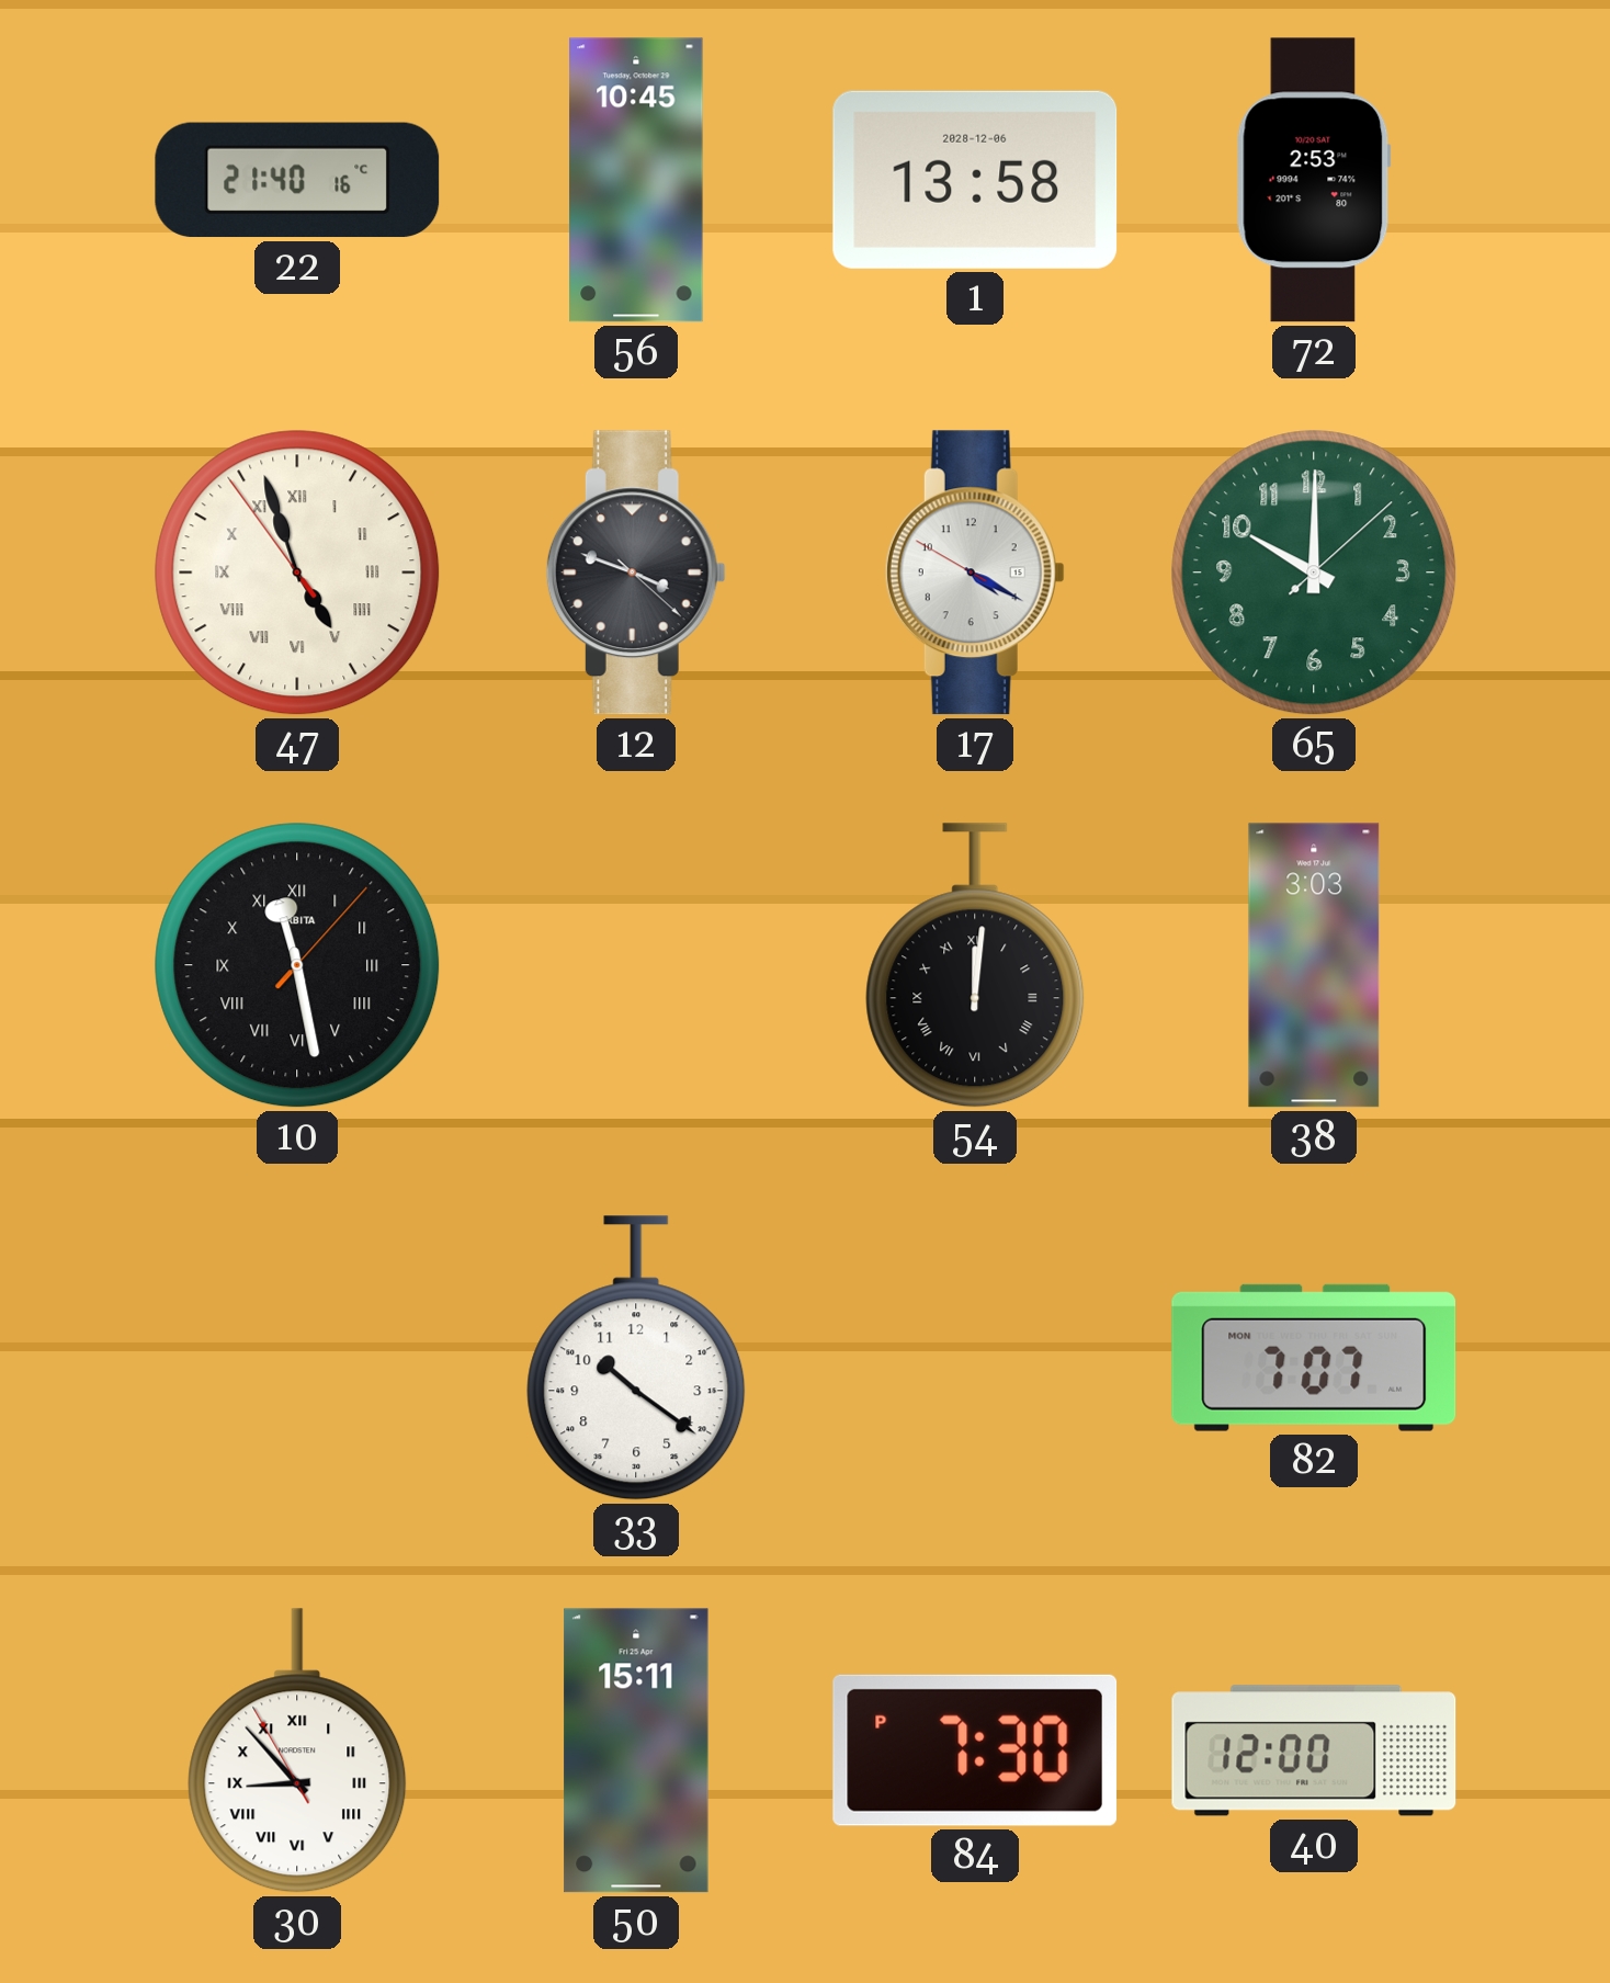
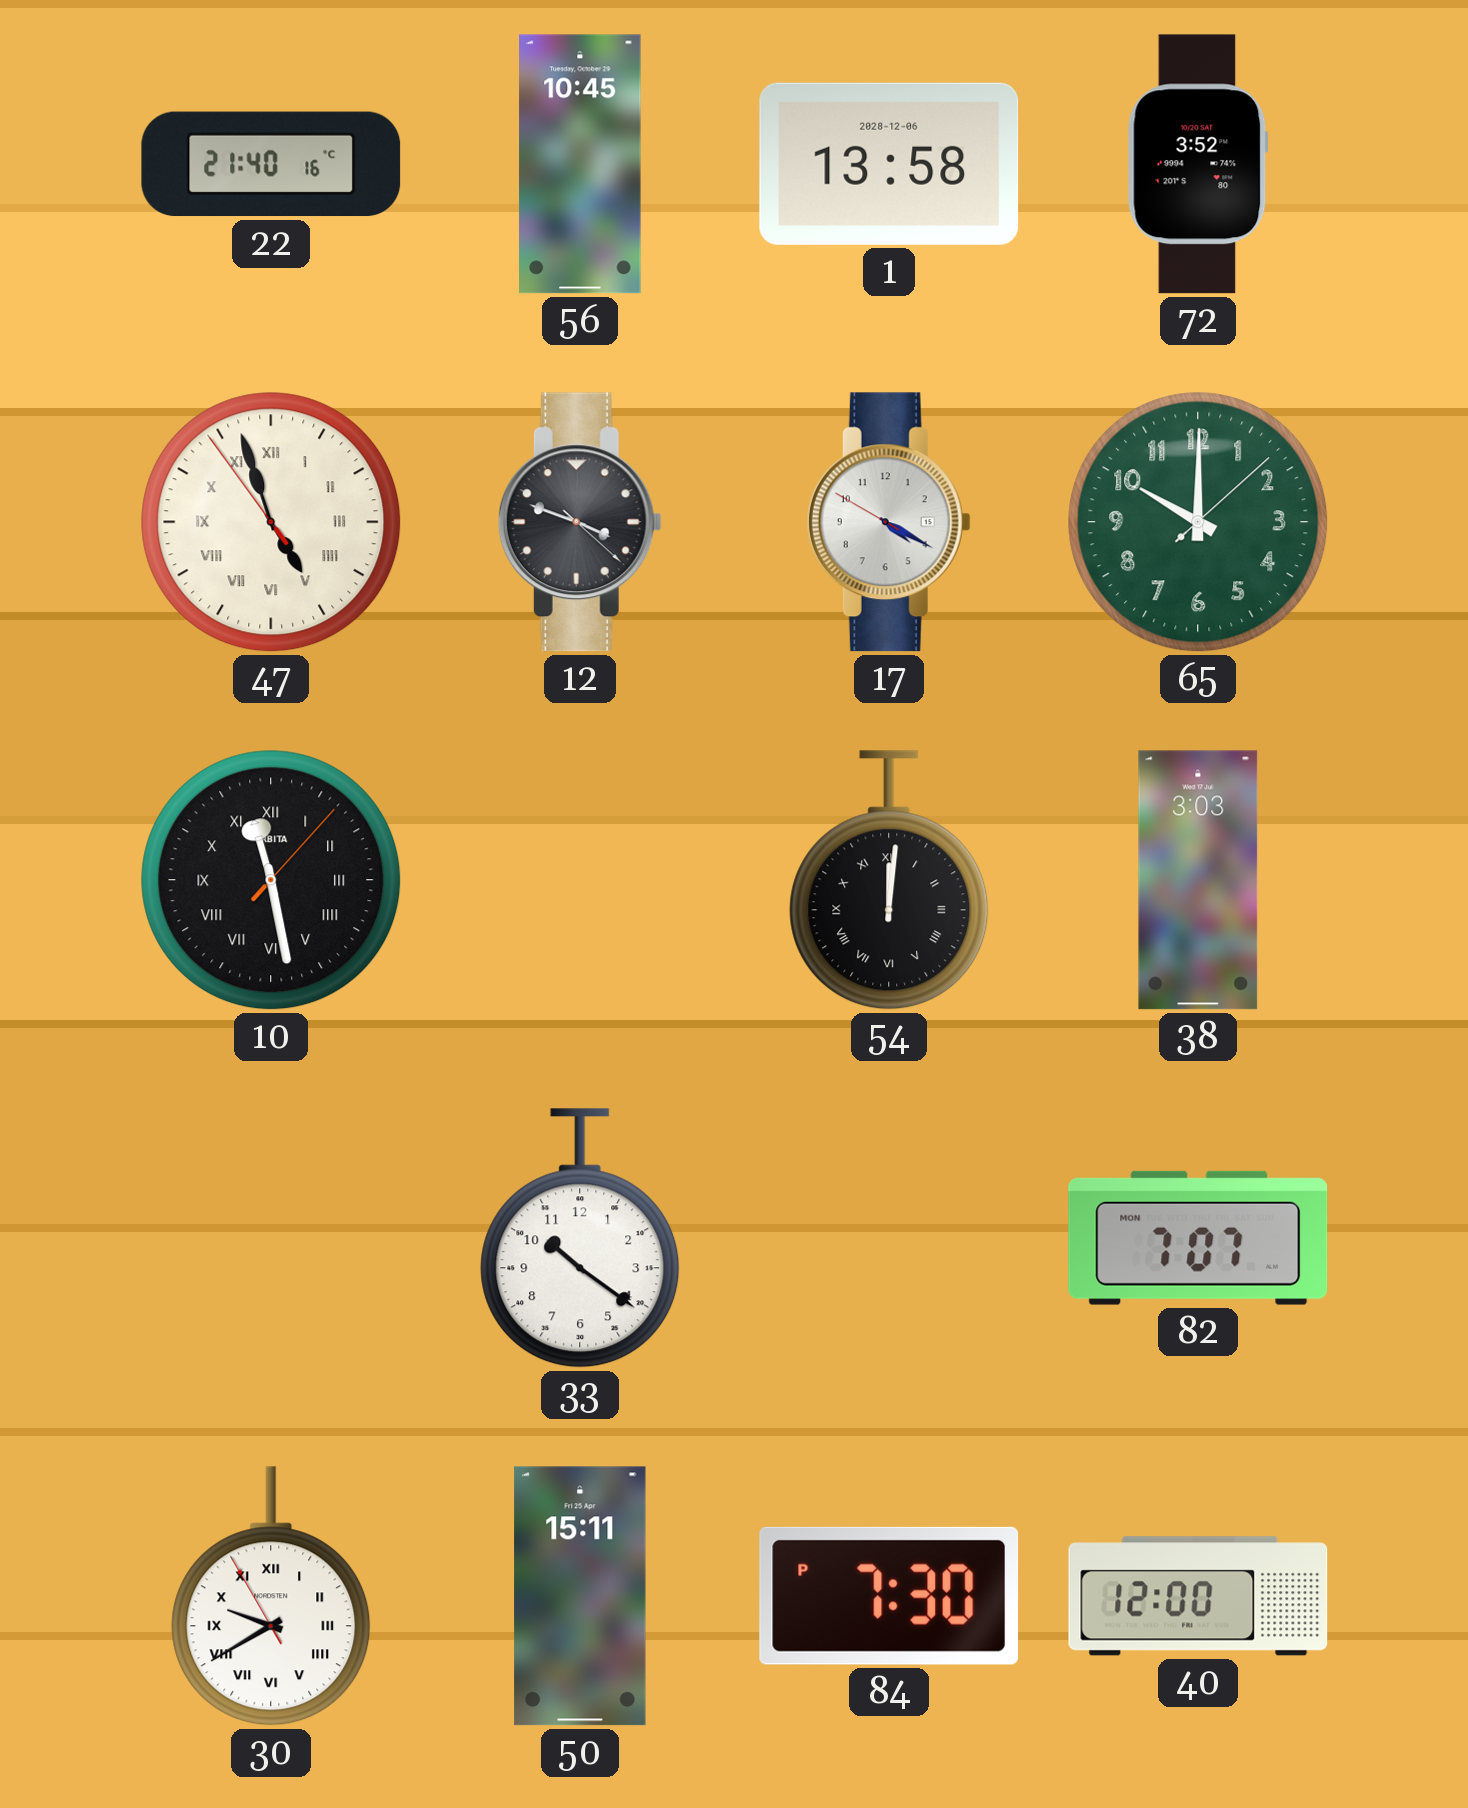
72: 2:53 -> 3:52 (1198, 164)
30: 8:52 -> 9:39 (271, 1596)
